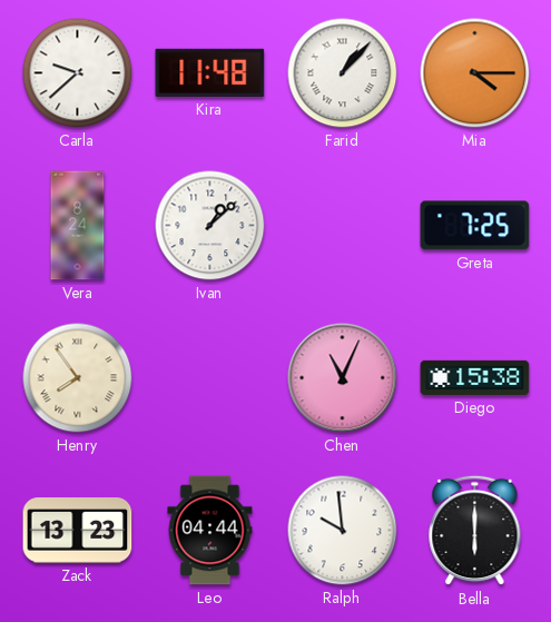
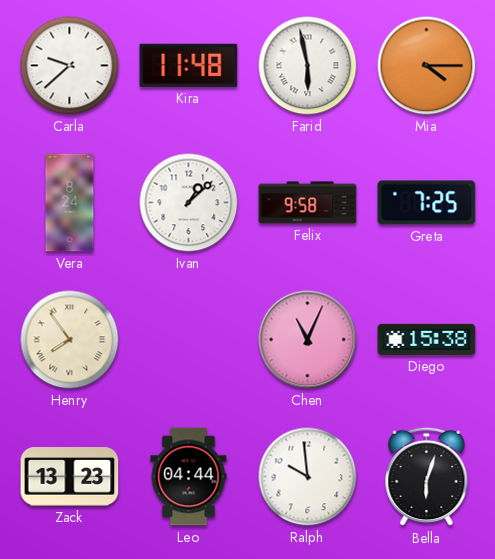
Farid: 1:07 -> 5:58 (308, 66)
Felix: none -> 9:58 (308, 203)
Bella: 6:00 -> 6:03 (427, 477)
